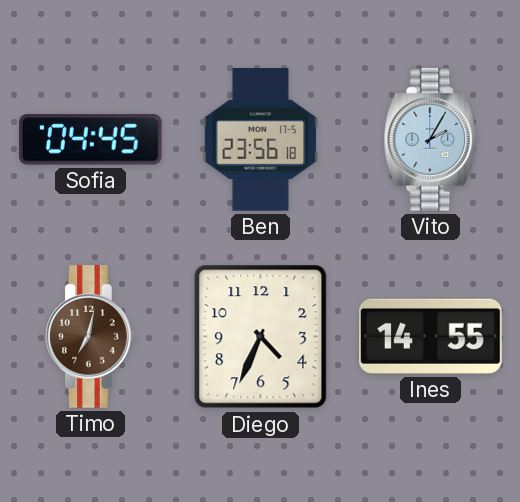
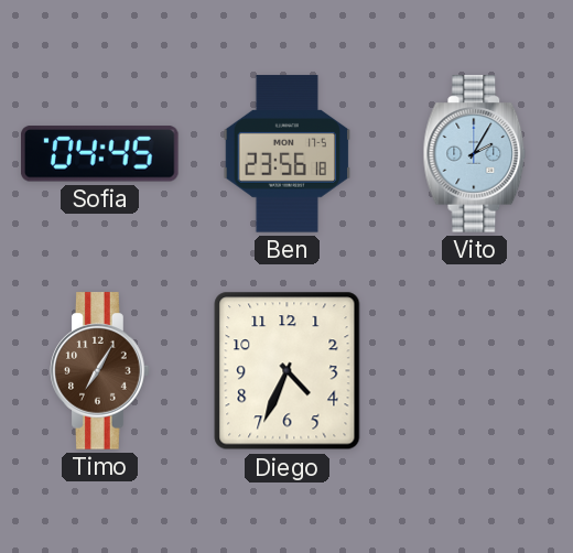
Timo: 7:02 -> 7:05 (100, 371)
Ines: 14:55 -> none (431, 336)
